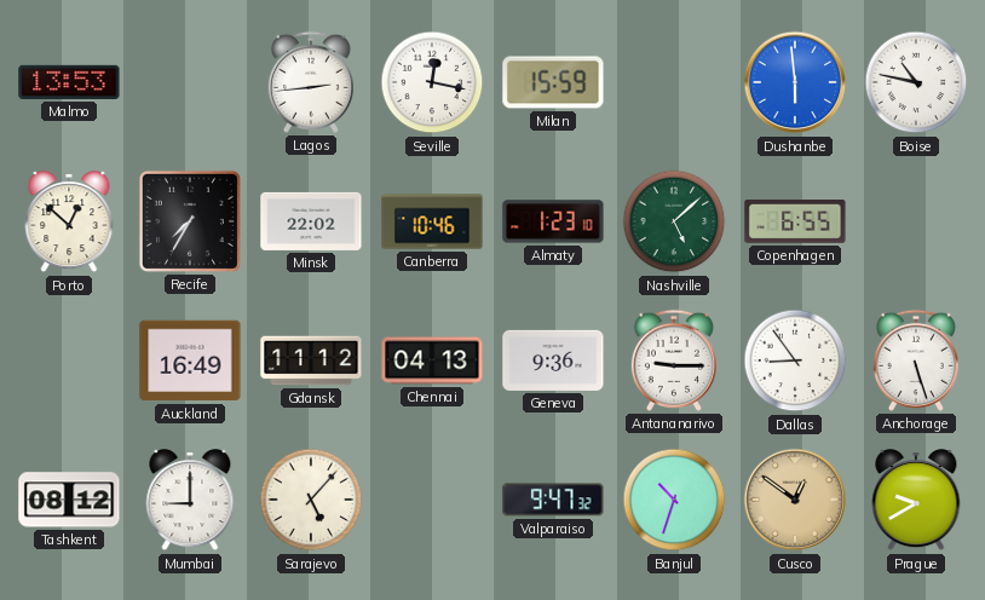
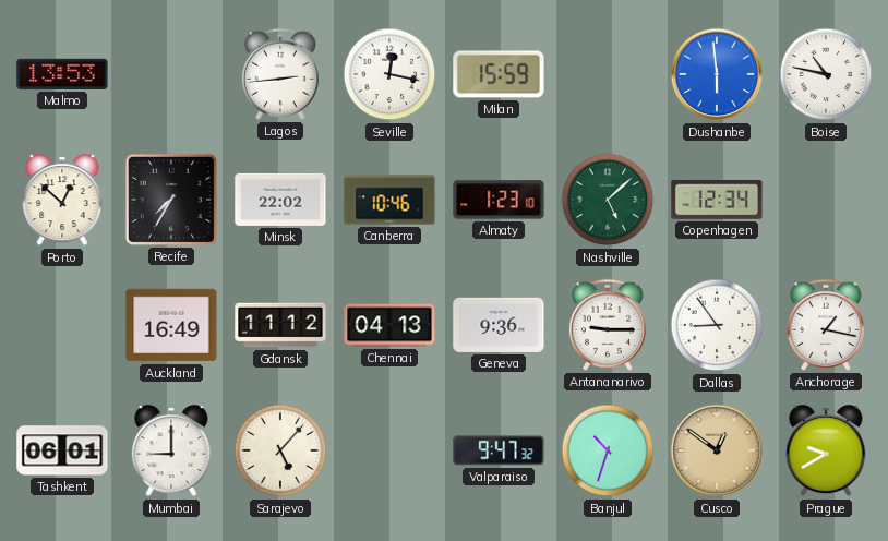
Copenhagen: 6:55 -> 12:34 (717, 200)
Anchorage: 5:27 -> 1:17 (826, 325)
Tashkent: 08:12 -> 06:01 (62, 450)
